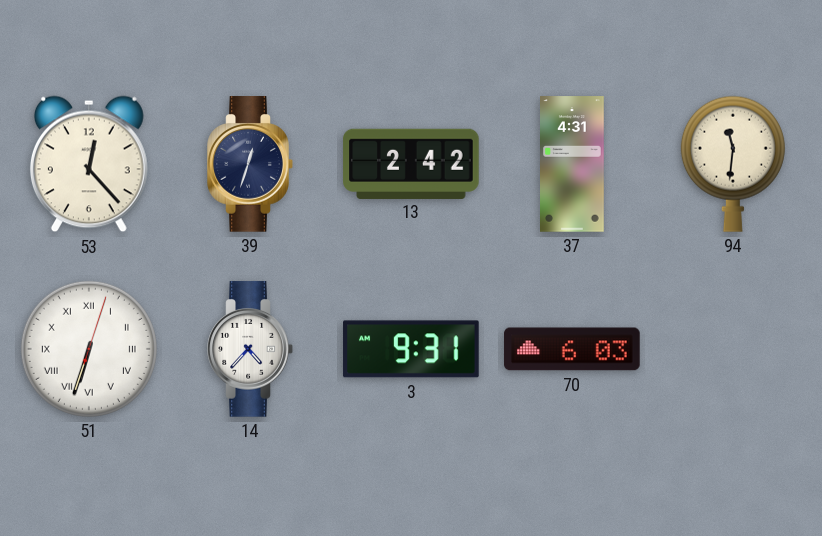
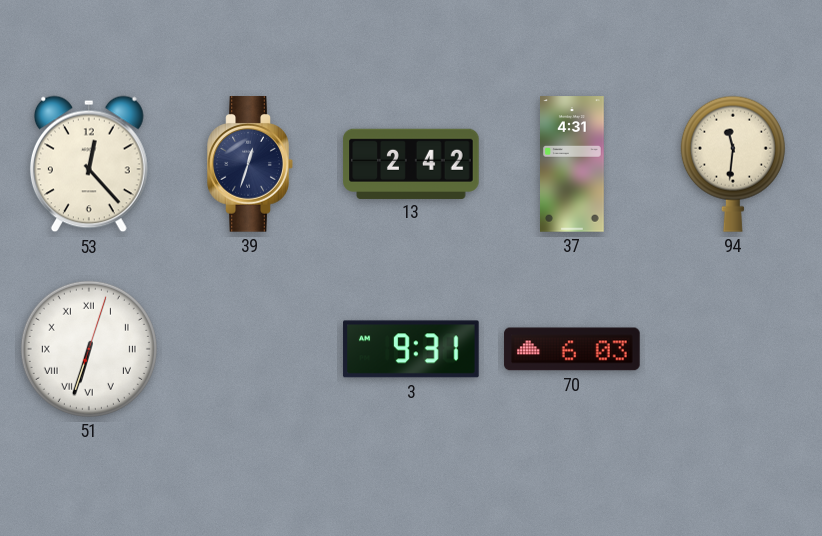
14: 4:37 -> none (250, 349)
